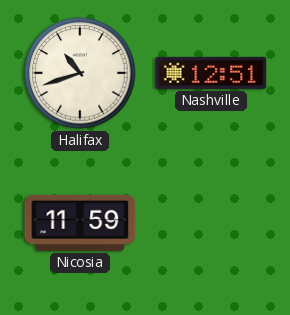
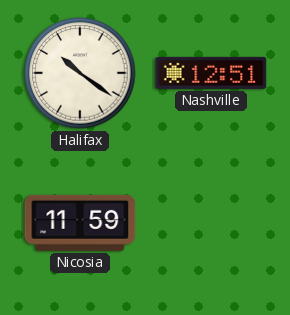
Halifax: 10:42 -> 10:21 (80, 73)
